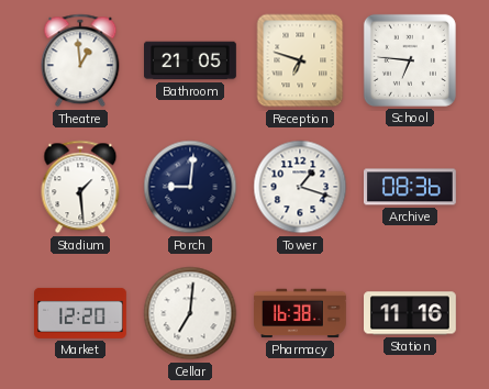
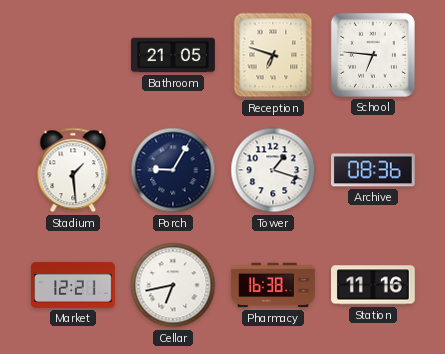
Theatre: 12:59 -> none (80, 60)
Porch: 9:01 -> 9:05 (173, 170)
Market: 12:20 -> 12:21 (74, 285)
Cellar: 7:01 -> 6:43 (173, 285)
